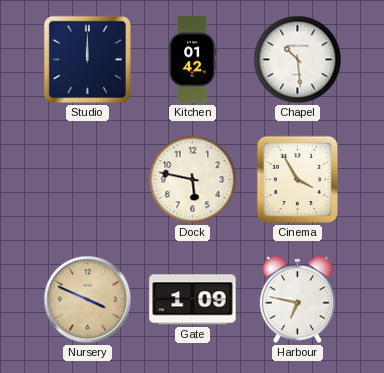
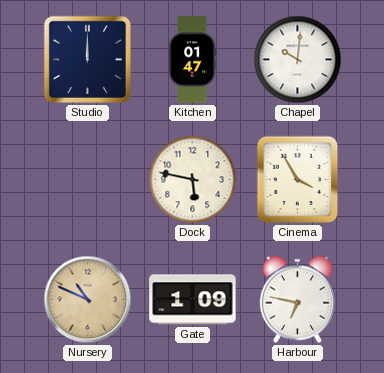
Kitchen: 01:42 -> 01:47 (192, 60)
Chapel: 10:29 -> 10:01 (298, 60)
Nursery: 3:49 -> 10:49 (88, 300)
